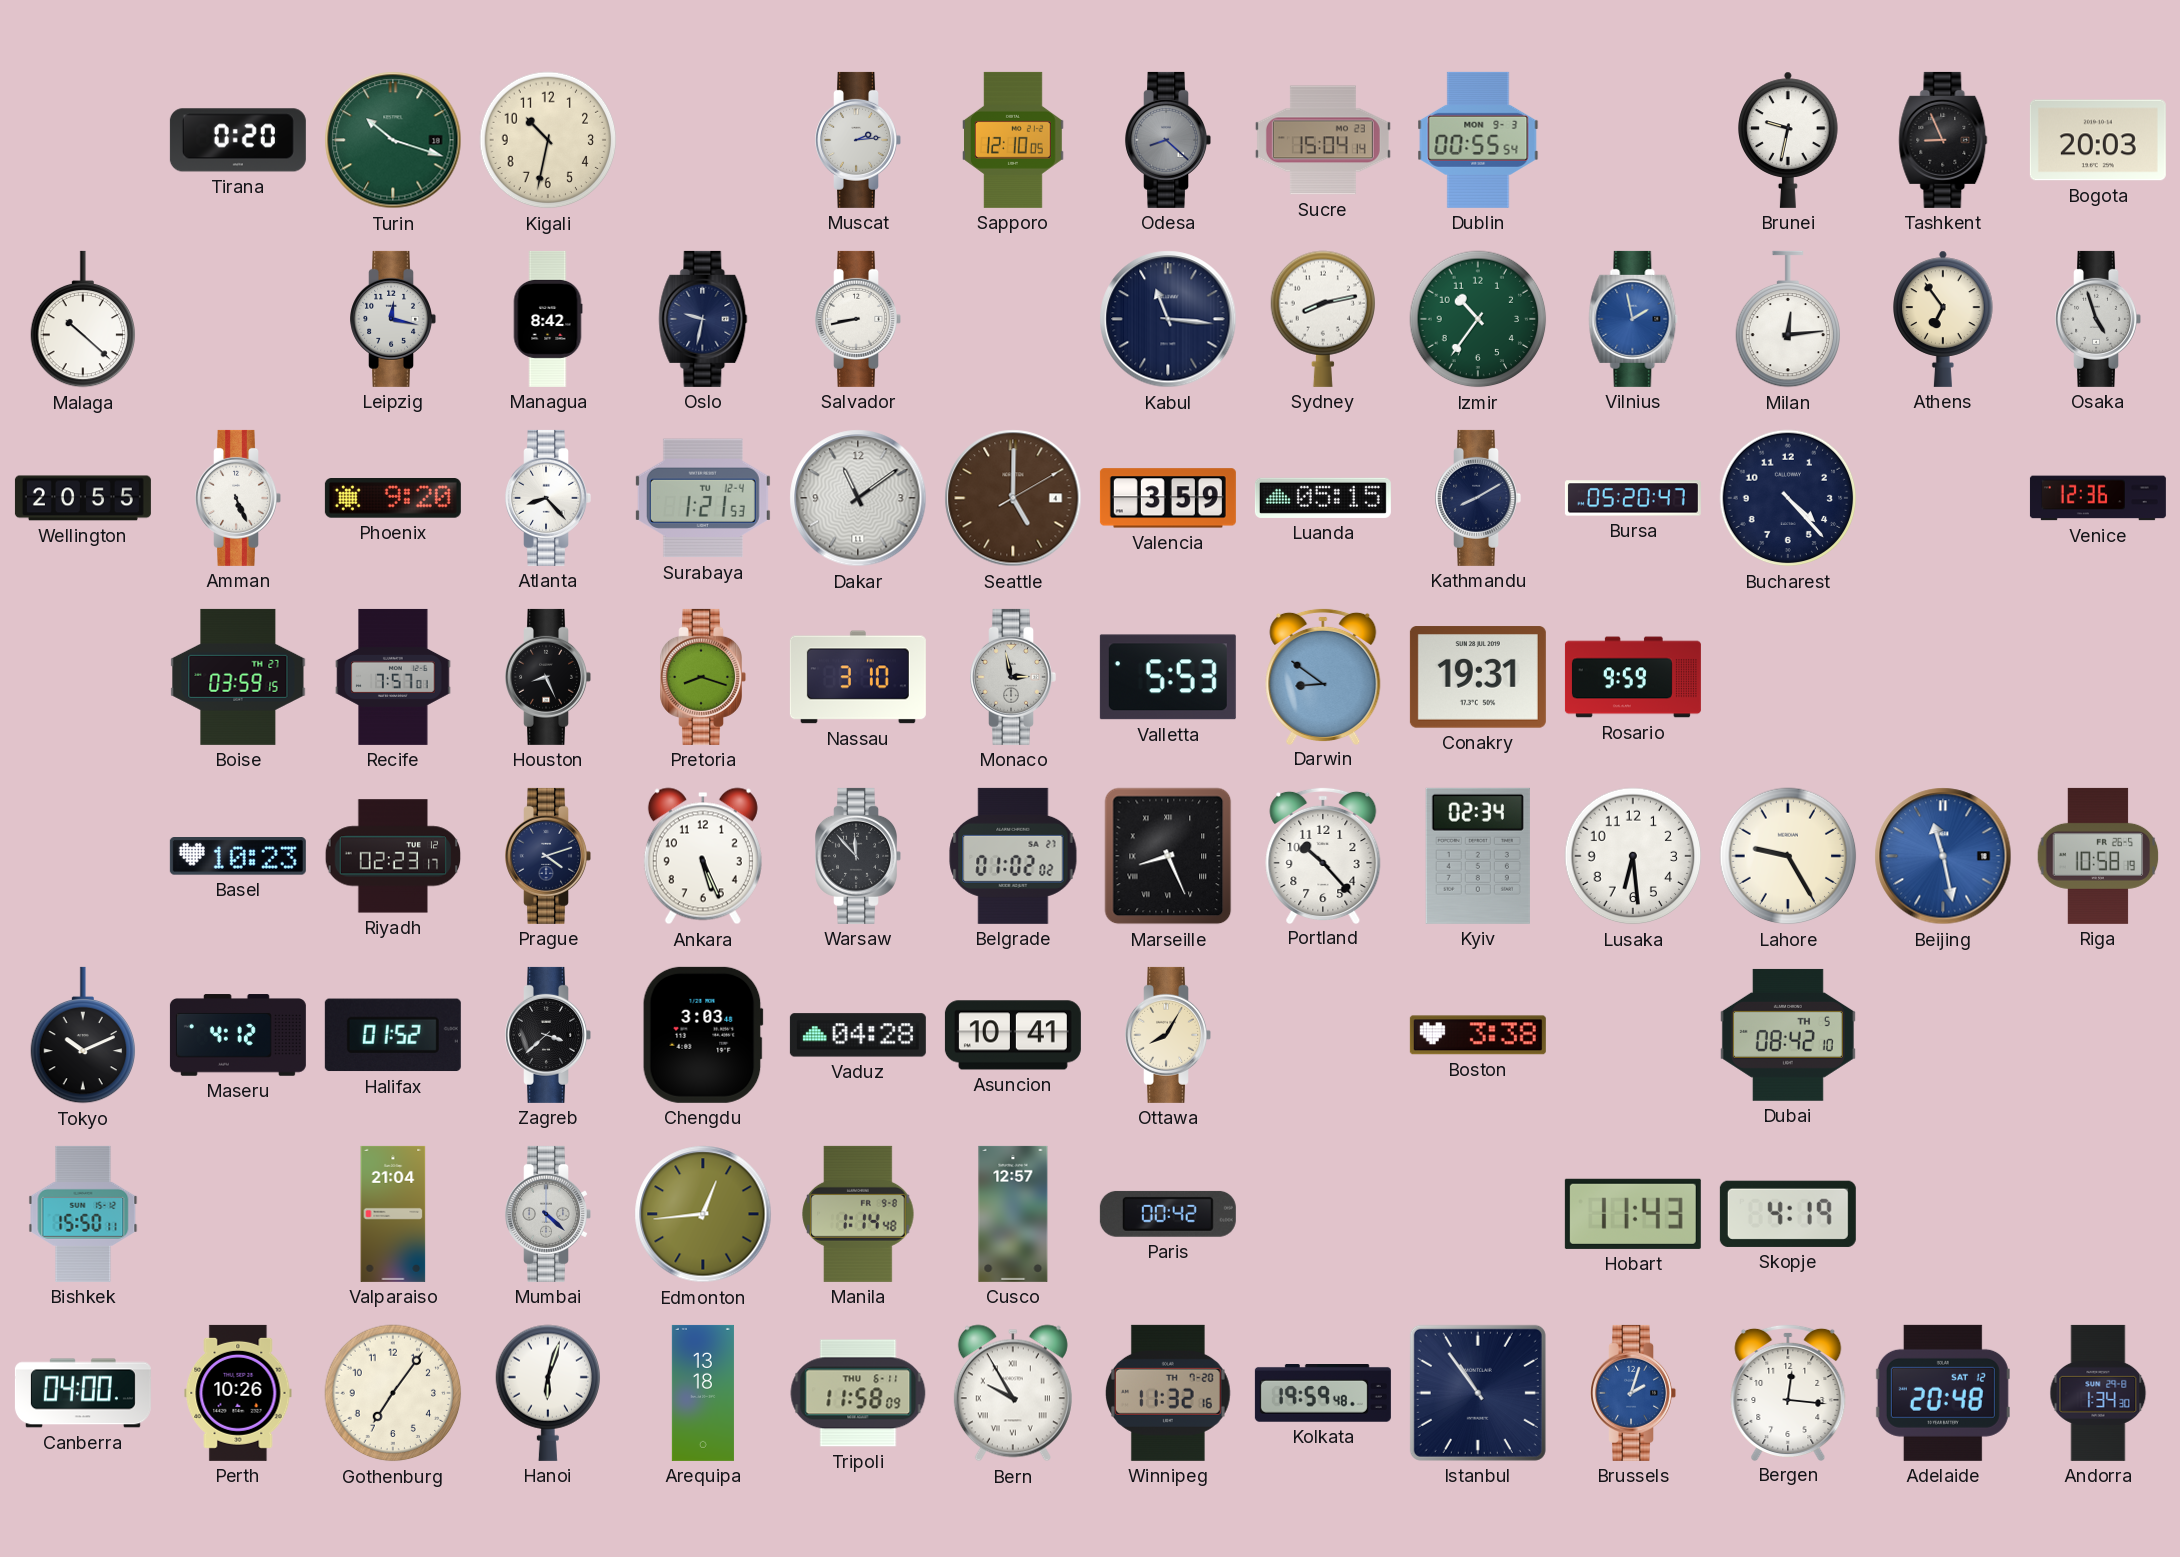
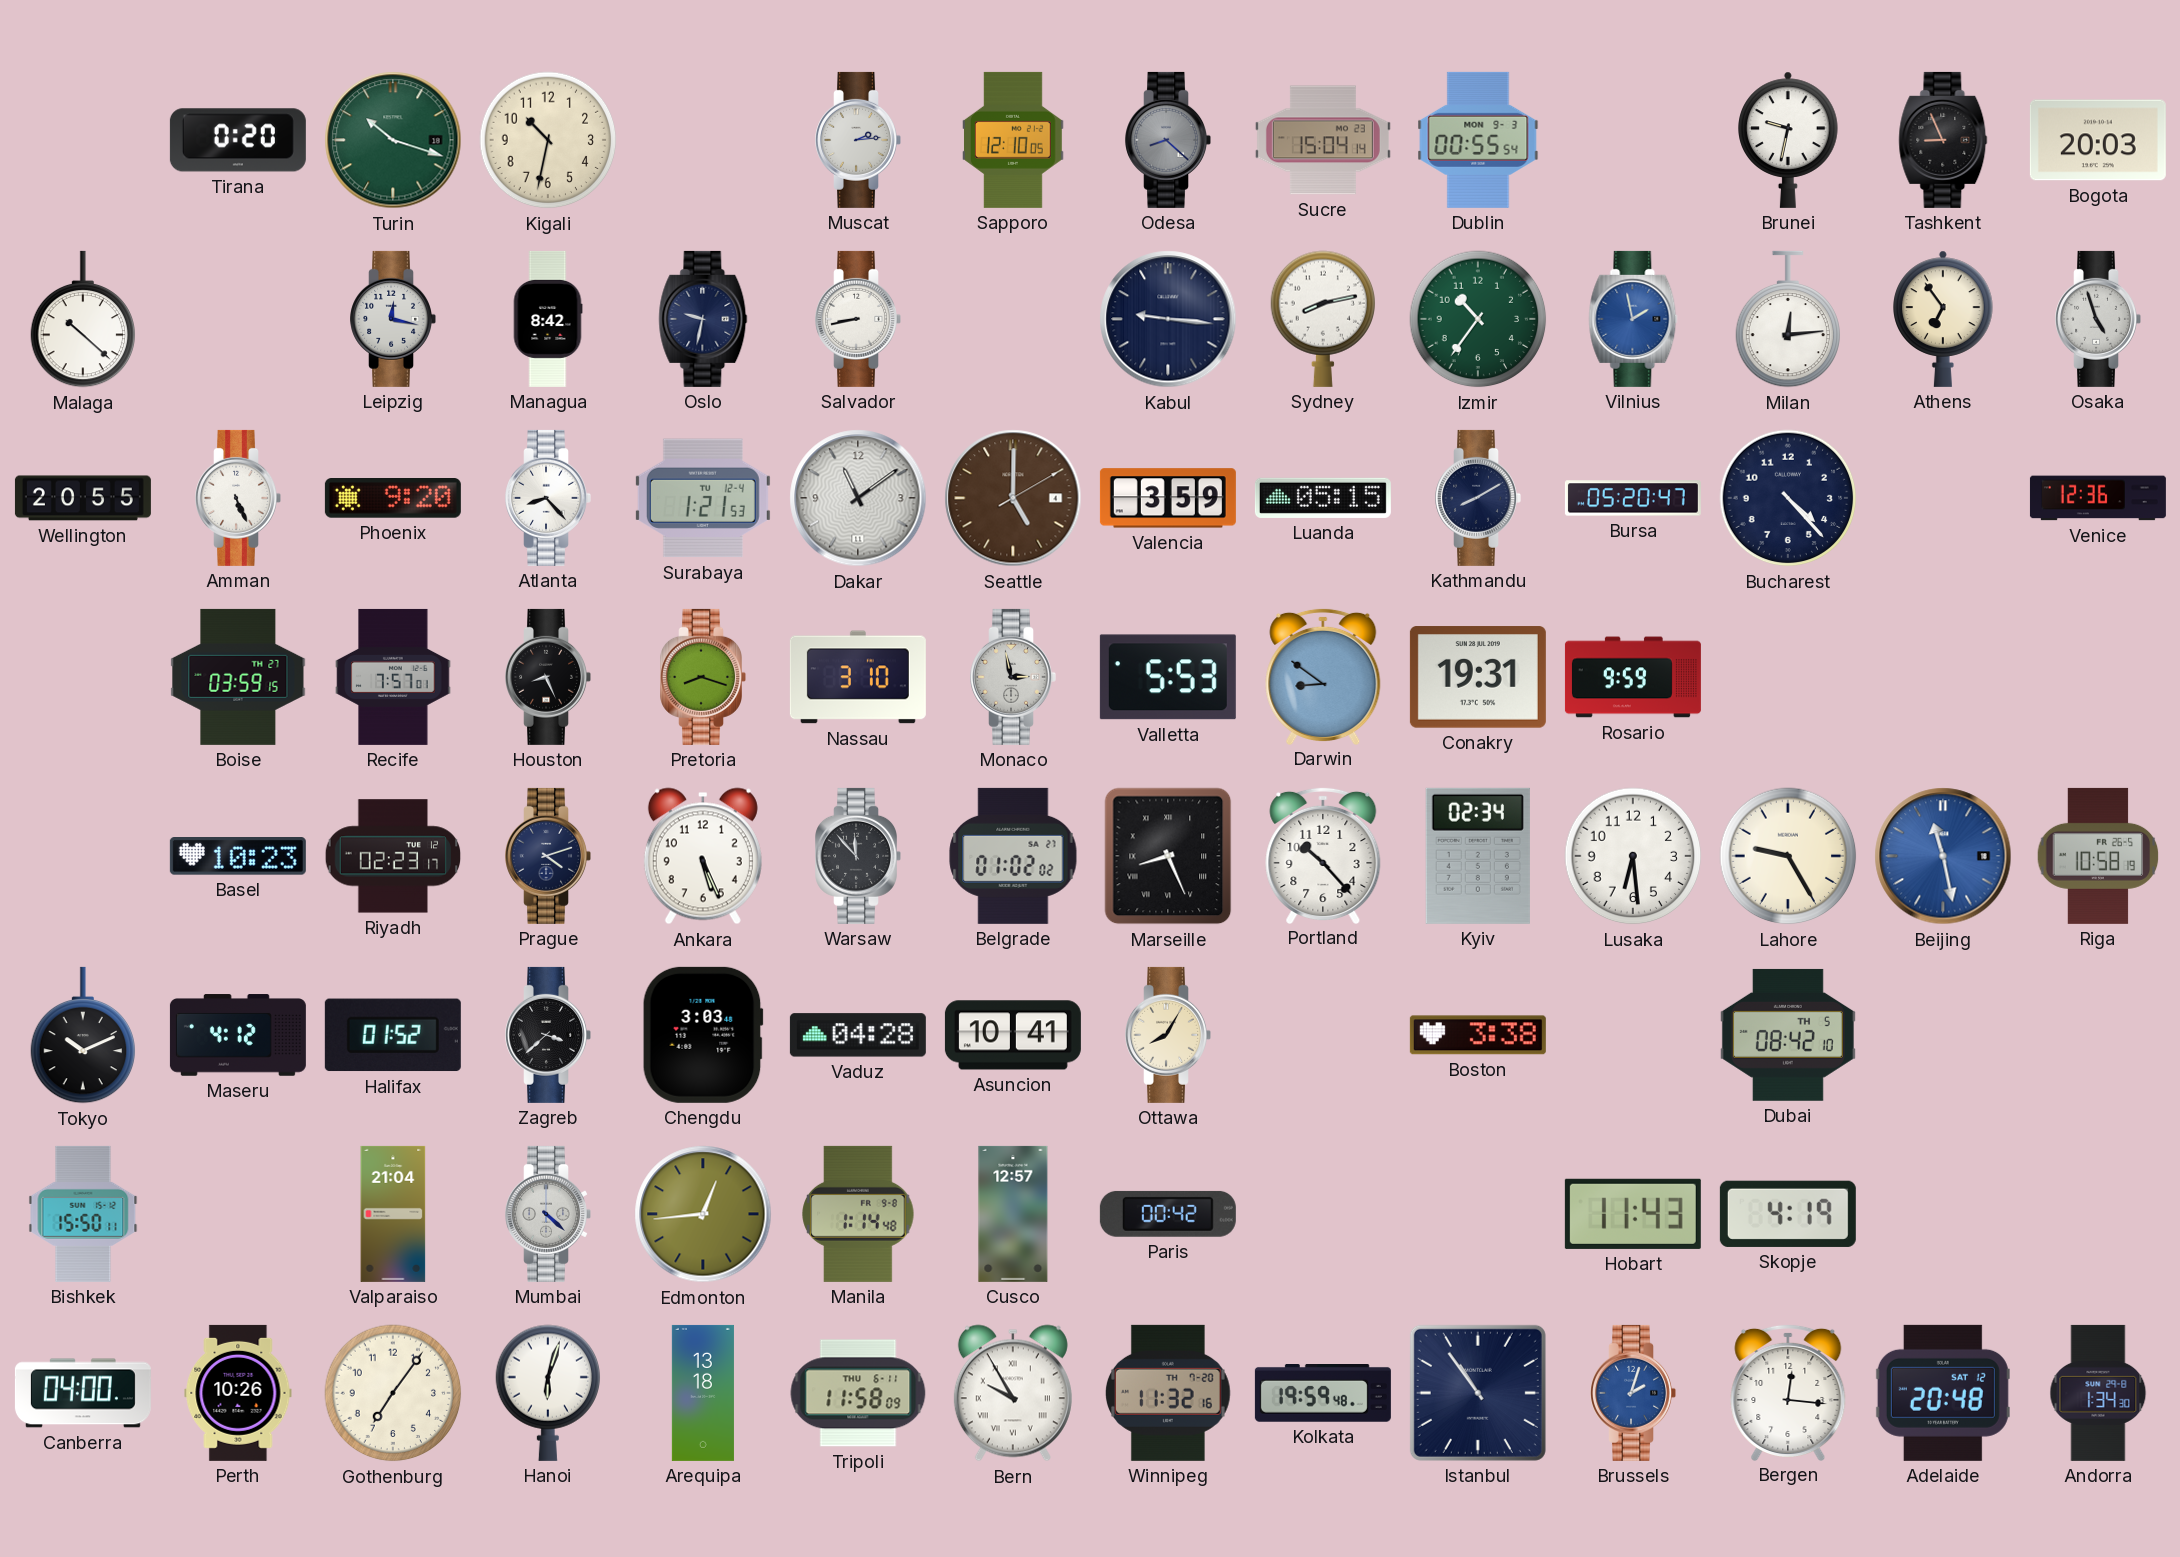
Kabul: 11:16 -> 9:16 (1168, 319)
